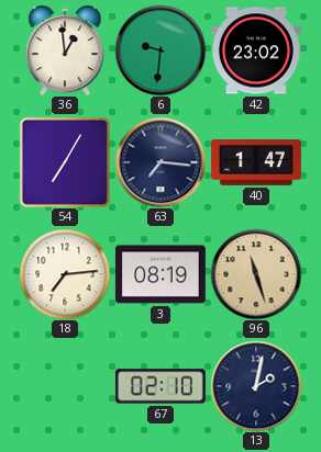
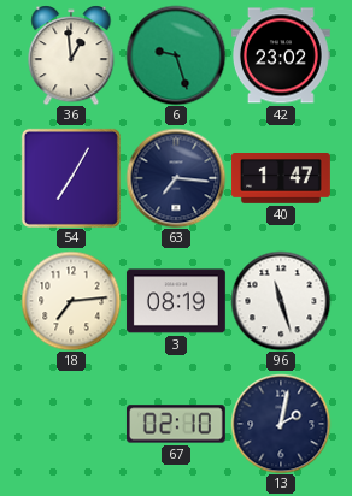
6: 9:31 -> 9:27 (176, 55)
96 dial: champagne -> white (281, 301)
